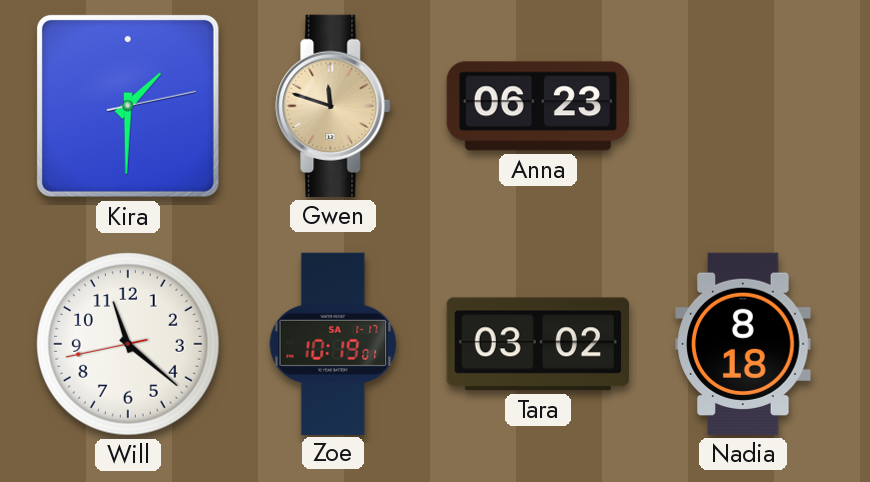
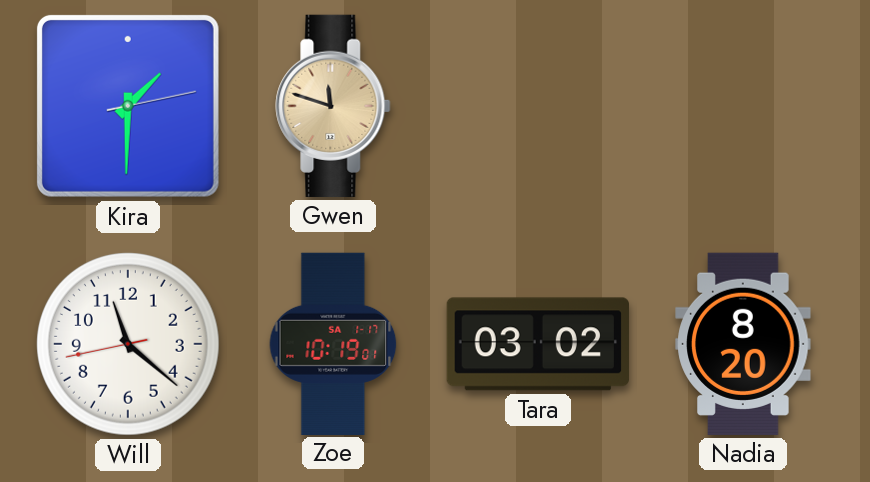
Anna: 06:23 -> none (538, 106)
Nadia: 8:18 -> 8:20 (743, 344)
